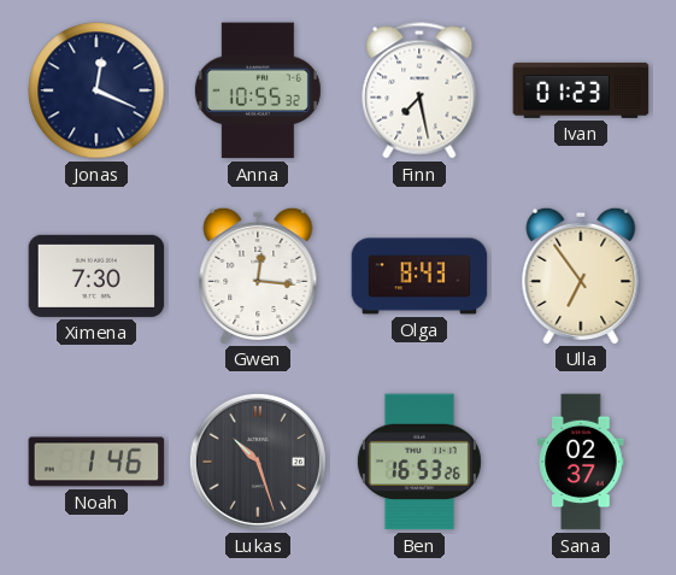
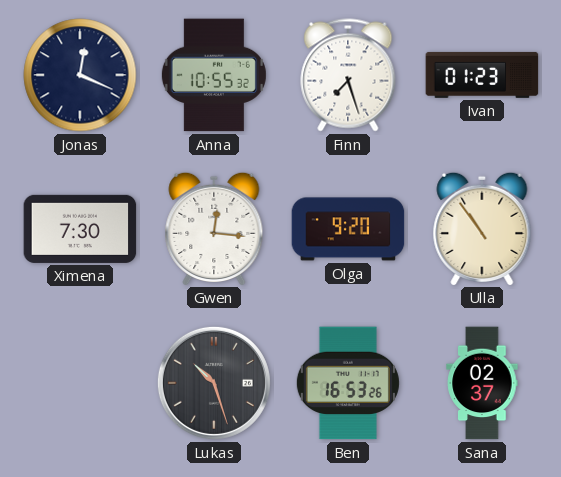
Finn: 7:28 -> 7:27 (348, 75)
Olga: 8:43 -> 9:20 (348, 229)
Ulla: 6:54 -> 10:54 (482, 228)
Noah: 1:46 -> none (96, 462)
